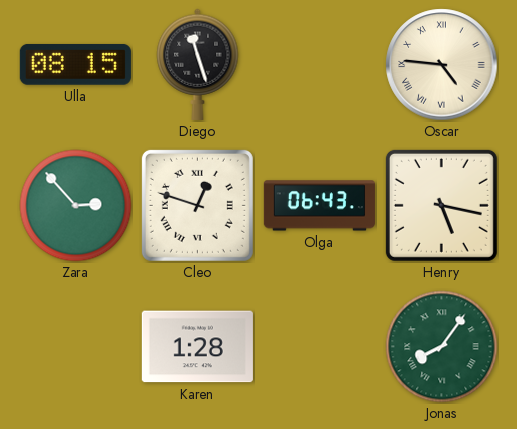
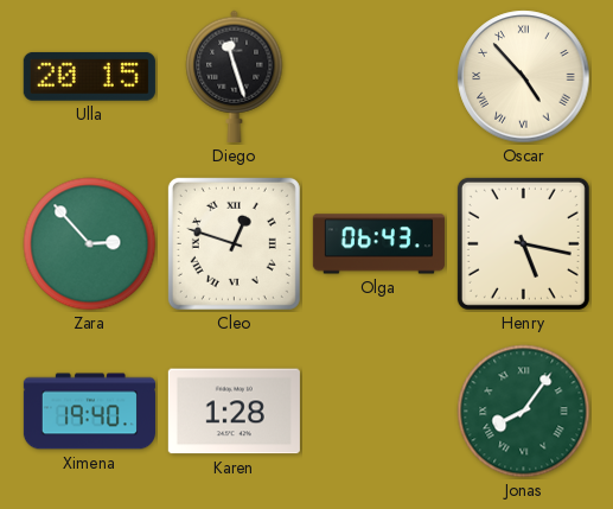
Ulla: 08:15 -> 20:15 (89, 76)
Oscar: 4:46 -> 4:53 (524, 77)
Ximena: none -> 19:40 (89, 412)
